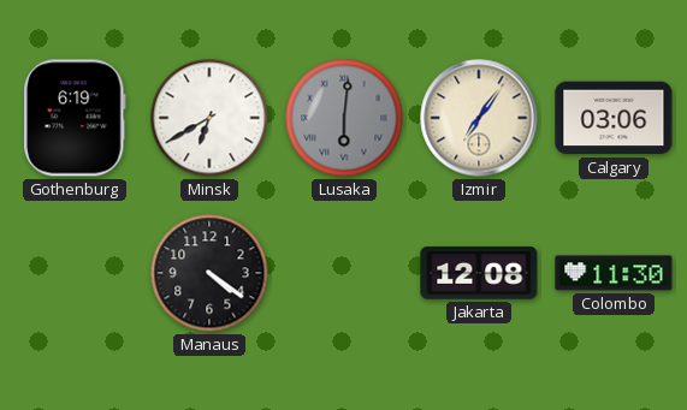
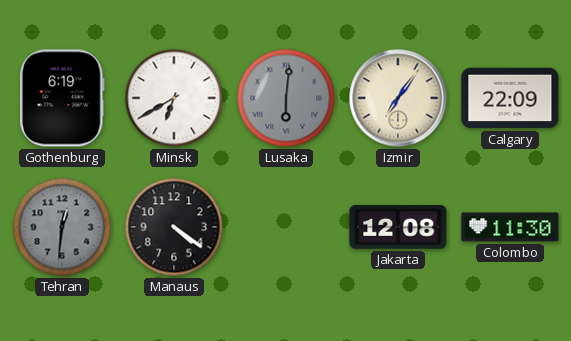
Calgary: 03:06 -> 22:09 (510, 98)
Tehran: none -> 12:31 (62, 227)
